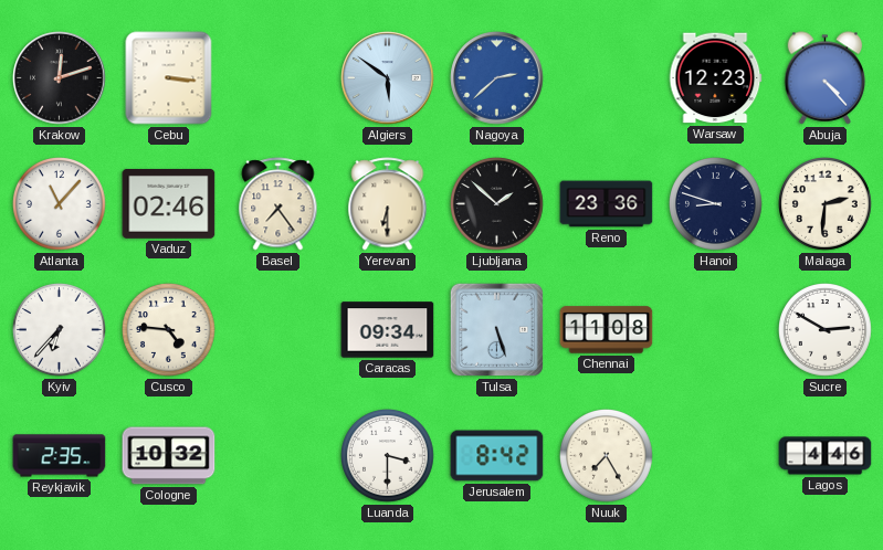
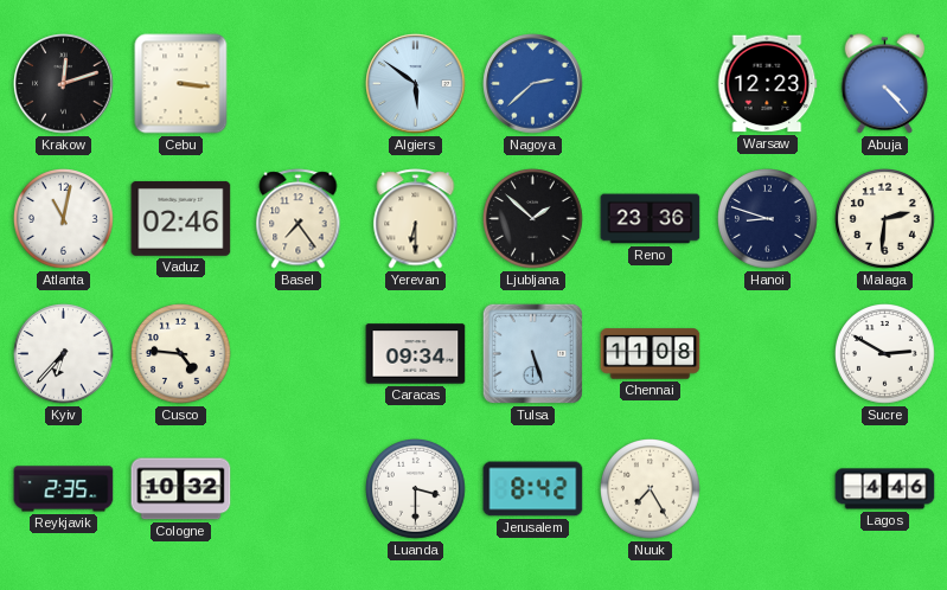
Atlanta: 11:07 -> 11:02 (64, 219)
